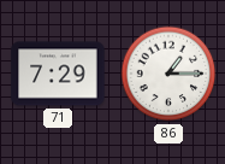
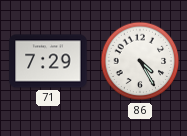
86: 1:15 -> 4:25 (140, 61)
